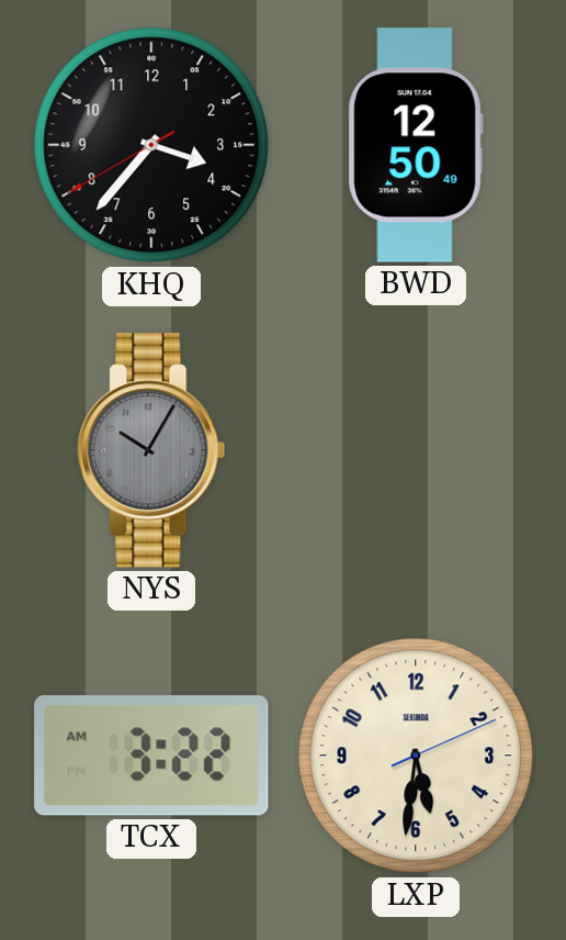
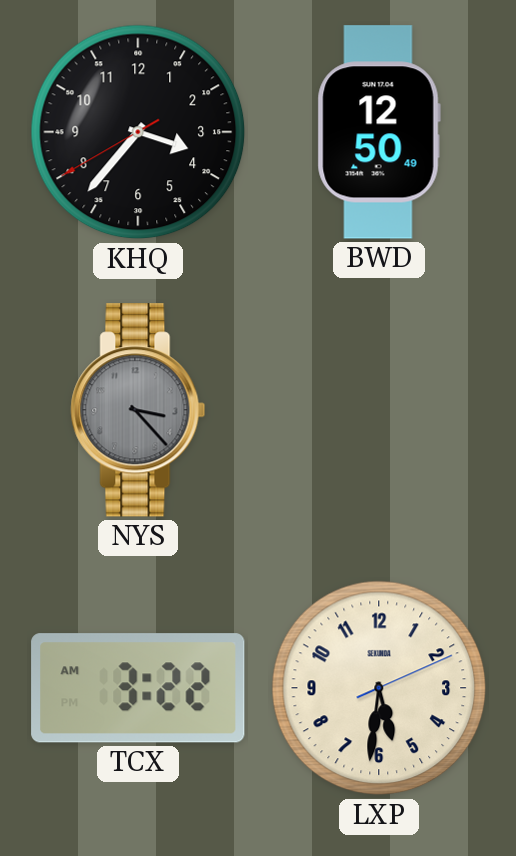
NYS: 10:05 -> 3:23 (138, 410)
